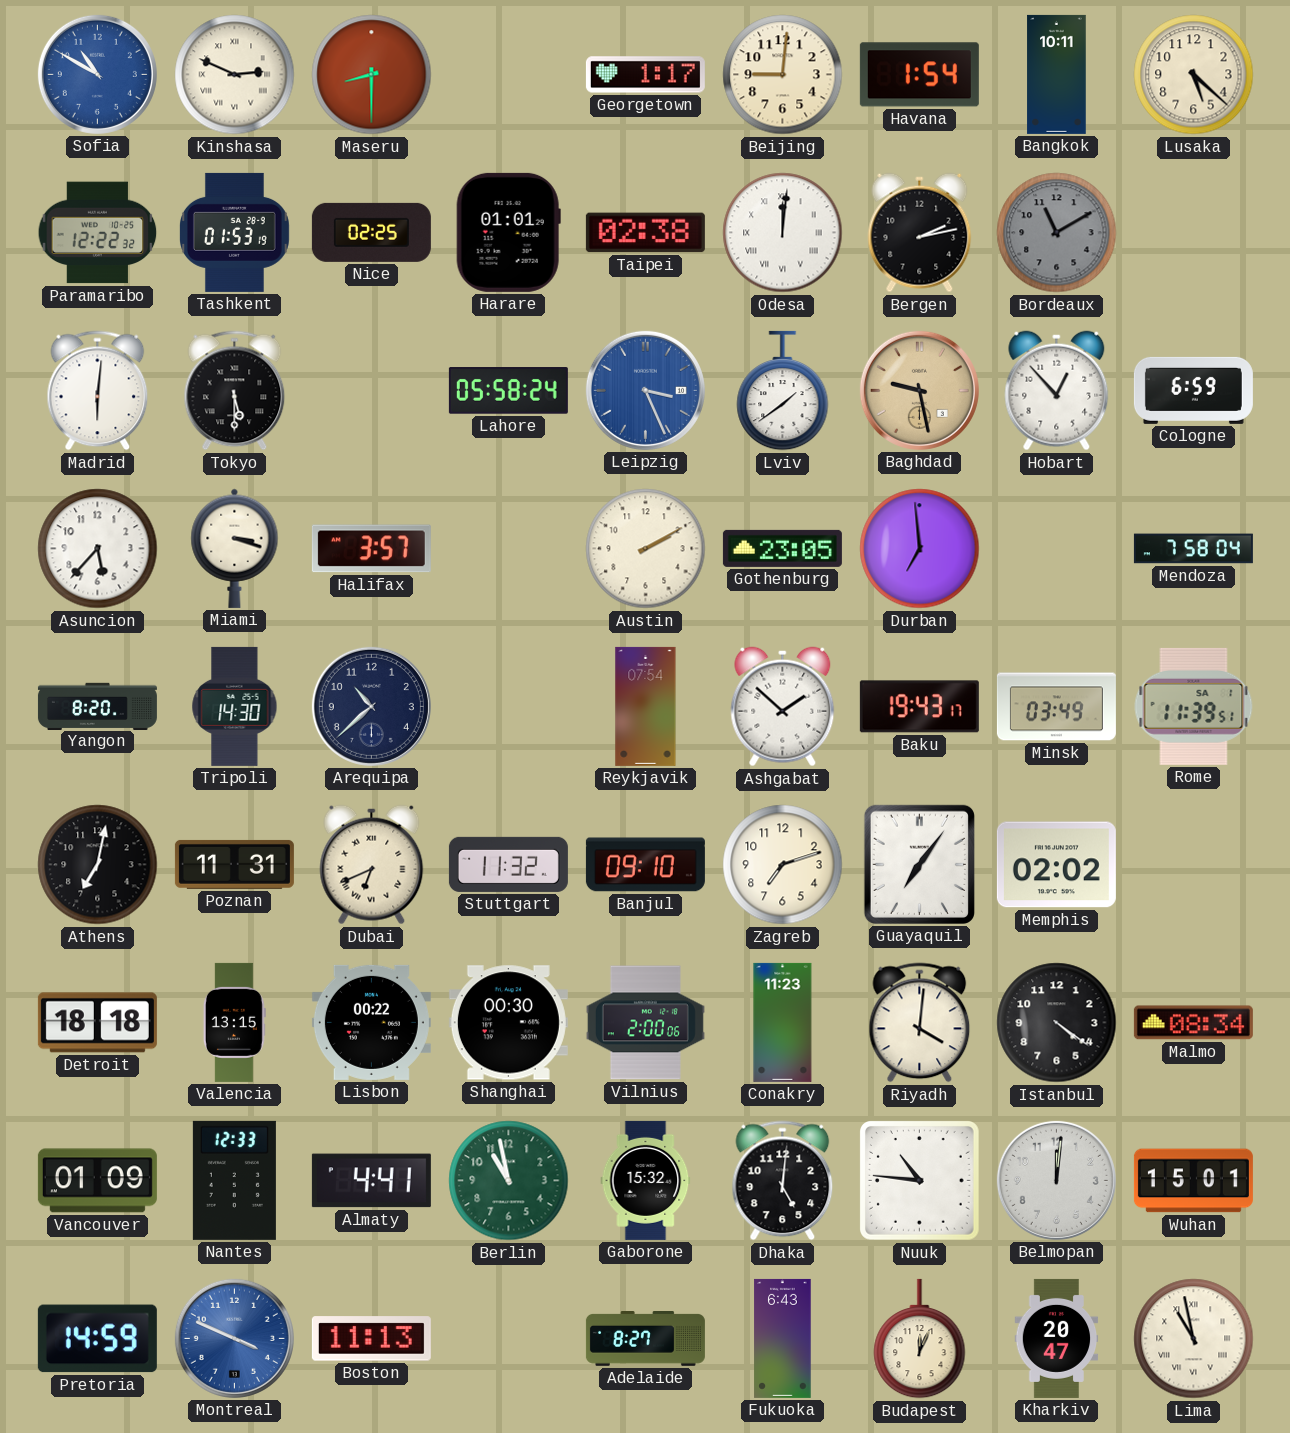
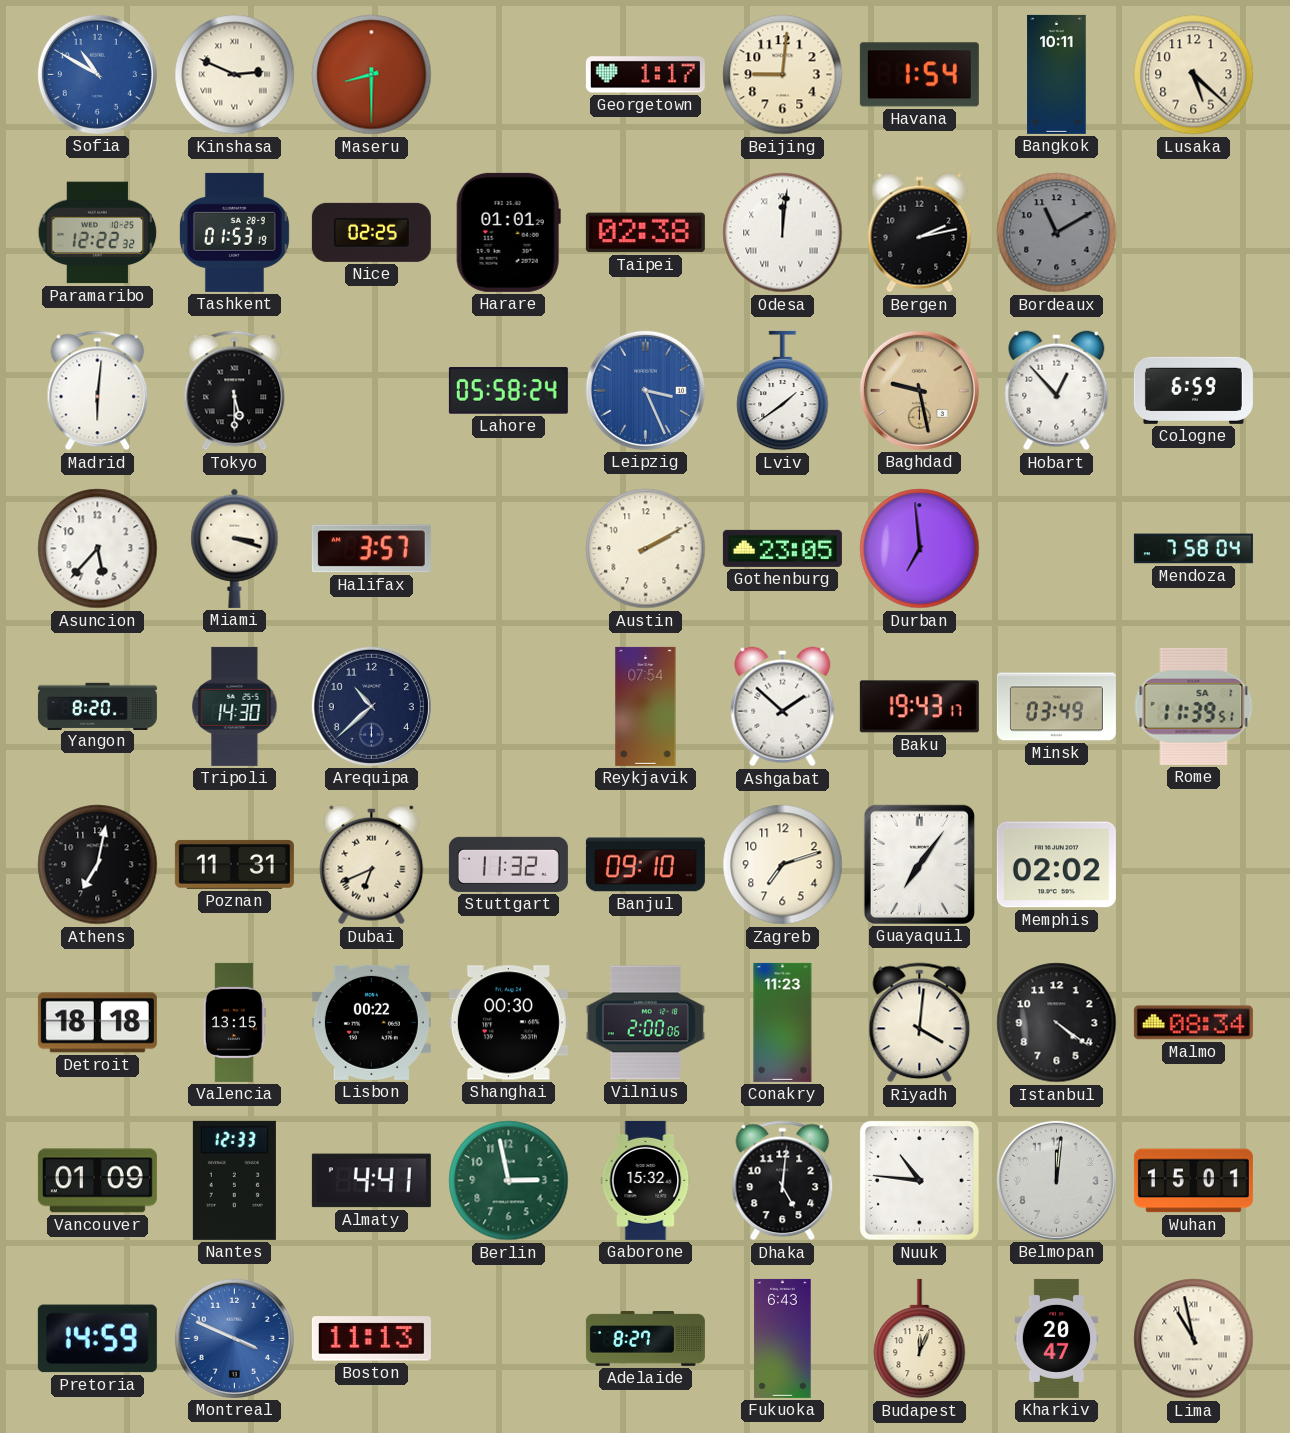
Berlin: 10:58 -> 2:58 (509, 1181)
